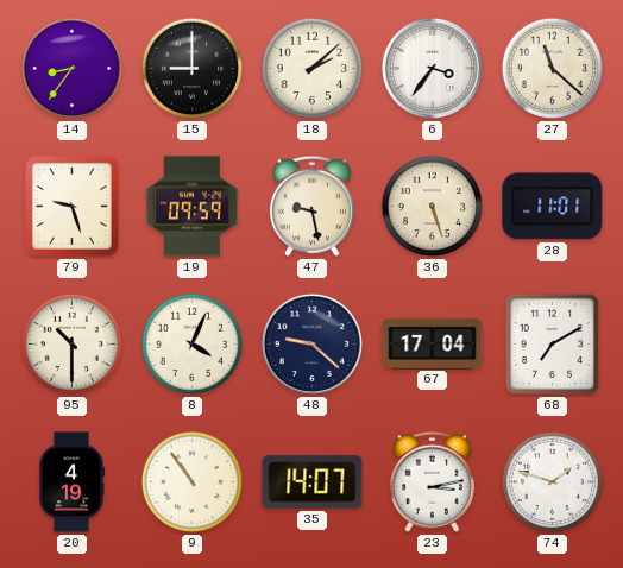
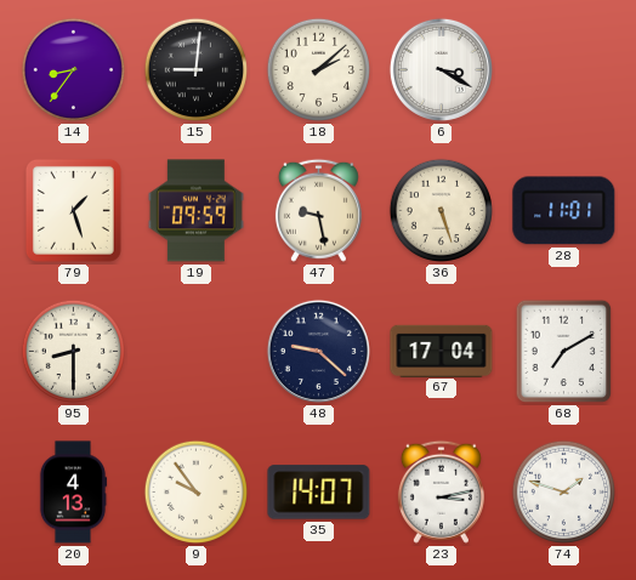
15: 9:00 -> 9:01 (197, 70)
6: 3:36 -> 3:20 (441, 69)
27: 11:22 -> none (553, 69)
79: 9:27 -> 1:27 (73, 210)
95: 10:30 -> 8:30 (74, 352)
8: 4:04 -> none (193, 345)
20: 4:19 -> 4:13 (73, 493)
9: 10:54 -> 9:54 (197, 493)
